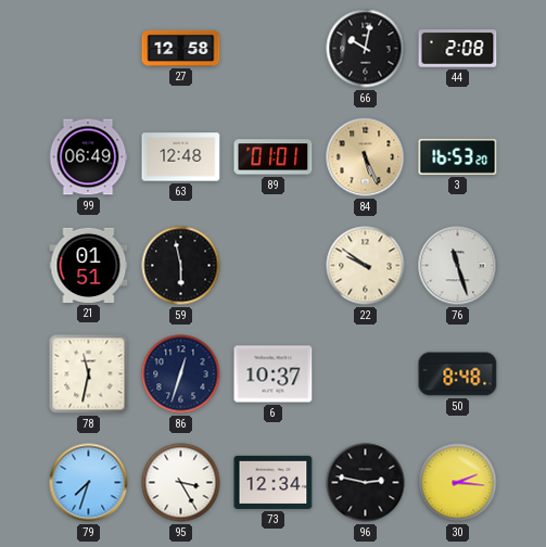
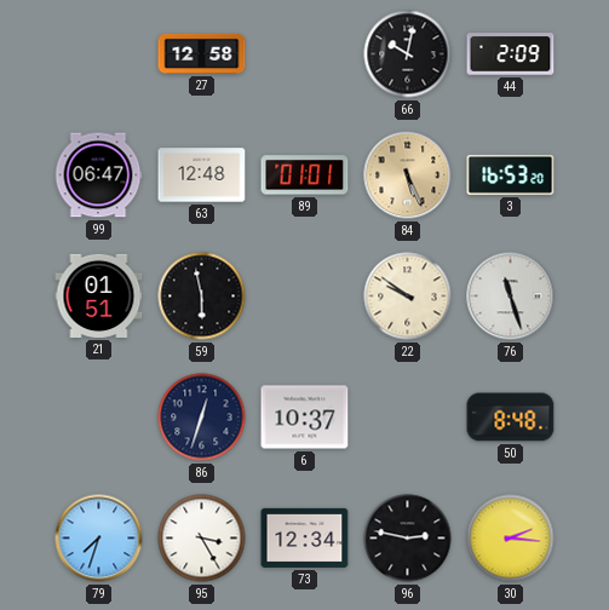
44: 2:08 -> 2:09 (511, 54)
99: 06:49 -> 06:47 (98, 175)
78: 11:32 -> none (89, 374)
